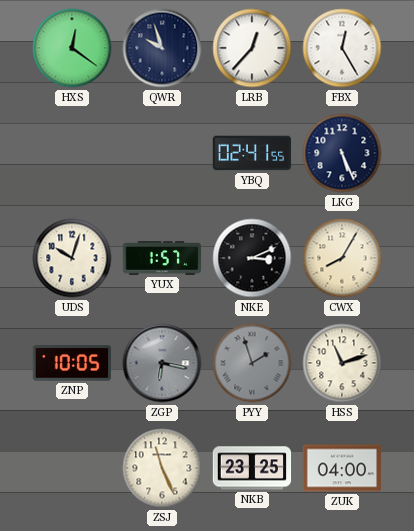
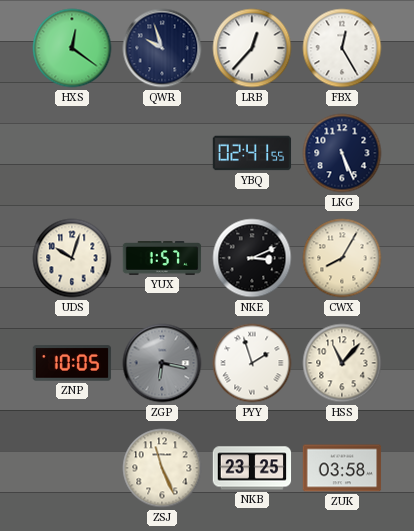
PYY dial: grey -> white (252, 363)
HSS: 11:12 -> 11:07 (342, 363)
ZUK: 04:00 -> 03:58 (342, 468)
